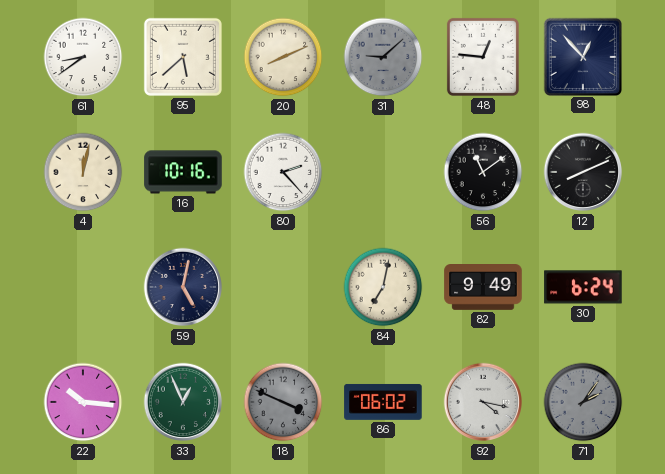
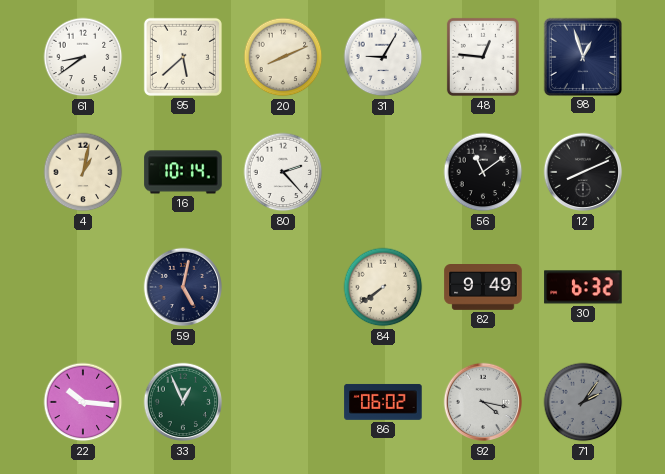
31: 9:08 -> 9:05 (383, 57)
31 dial: grey -> white (383, 57)
98: 12:53 -> 12:57 (582, 56)
4: 12:02 -> 1:02 (83, 172)
16: 10:16 -> 10:14 (183, 172)
84: 7:02 -> 7:39 (383, 287)
30: 6:24 -> 6:32 (583, 287)
18: 3:49 -> none (283, 402)
